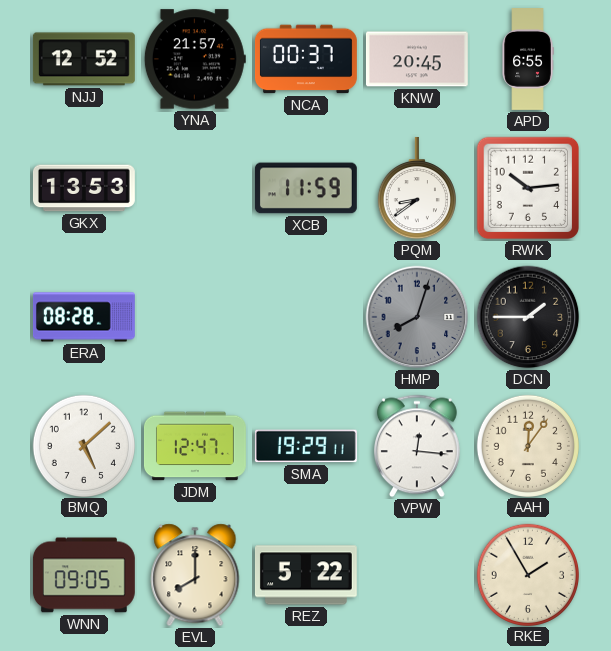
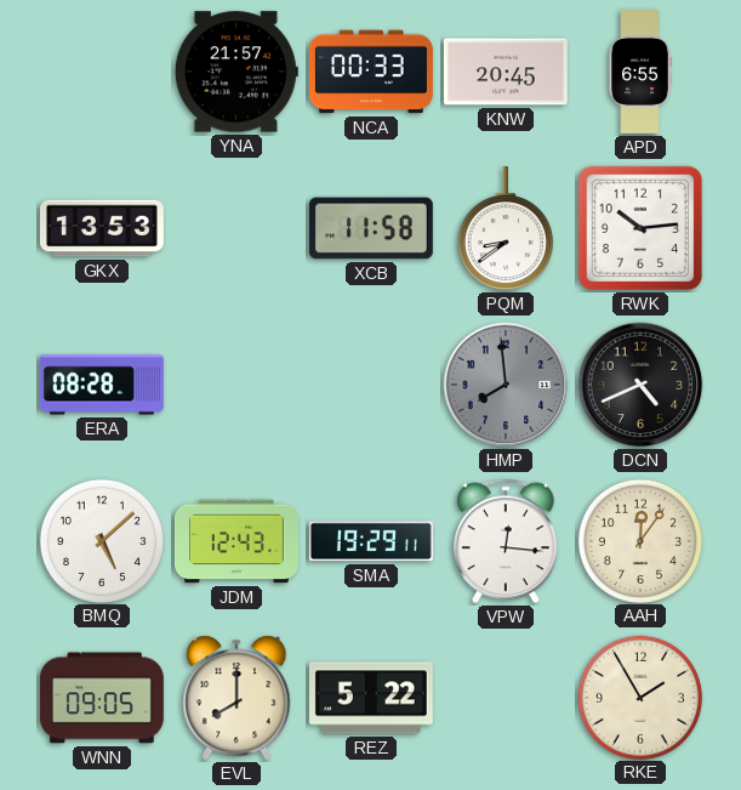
NJJ: 12:52 -> none (84, 59)
NCA: 00:37 -> 00:33 (371, 72)
XCB: 11:59 -> 11:58 (371, 228)
HMP: 8:03 -> 7:59 (506, 385)
DCN: 1:45 -> 4:41 (640, 385)
JDM: 12:47 -> 12:43 (236, 541)
